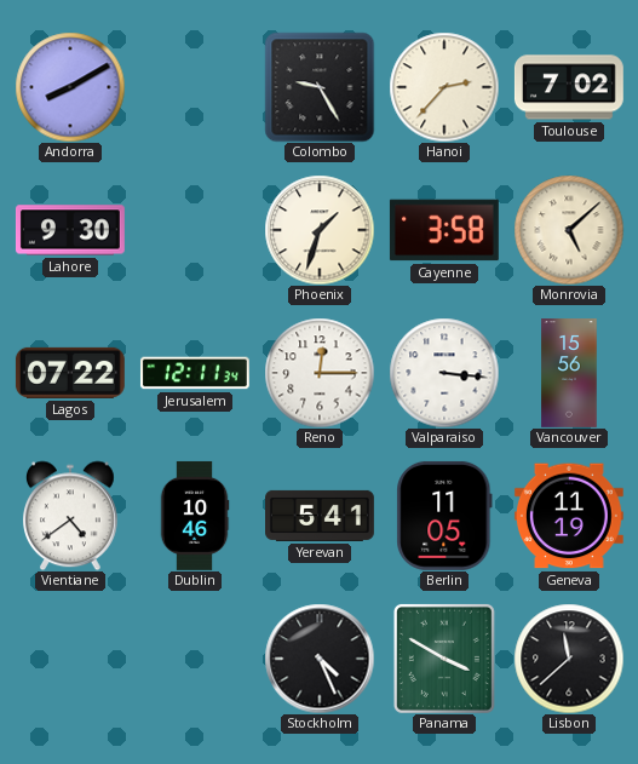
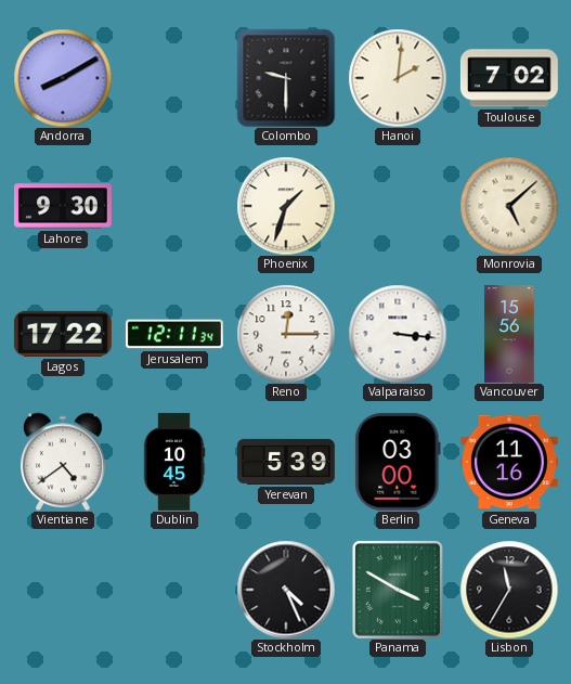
Colombo: 9:25 -> 9:30 (286, 78)
Hanoi: 2:37 -> 2:01 (398, 78)
Cayenne: 3:58 -> none (444, 230)
Lagos: 07:22 -> 17:22 (63, 334)
Dublin: 10:46 -> 10:45 (174, 462)
Yerevan: 5:41 -> 5:39 (287, 462)
Berlin: 11:05 -> 03:00 (398, 462)
Geneva: 11:19 -> 11:16 (509, 462)
Lisbon: 11:38 -> 11:35 (509, 590)
